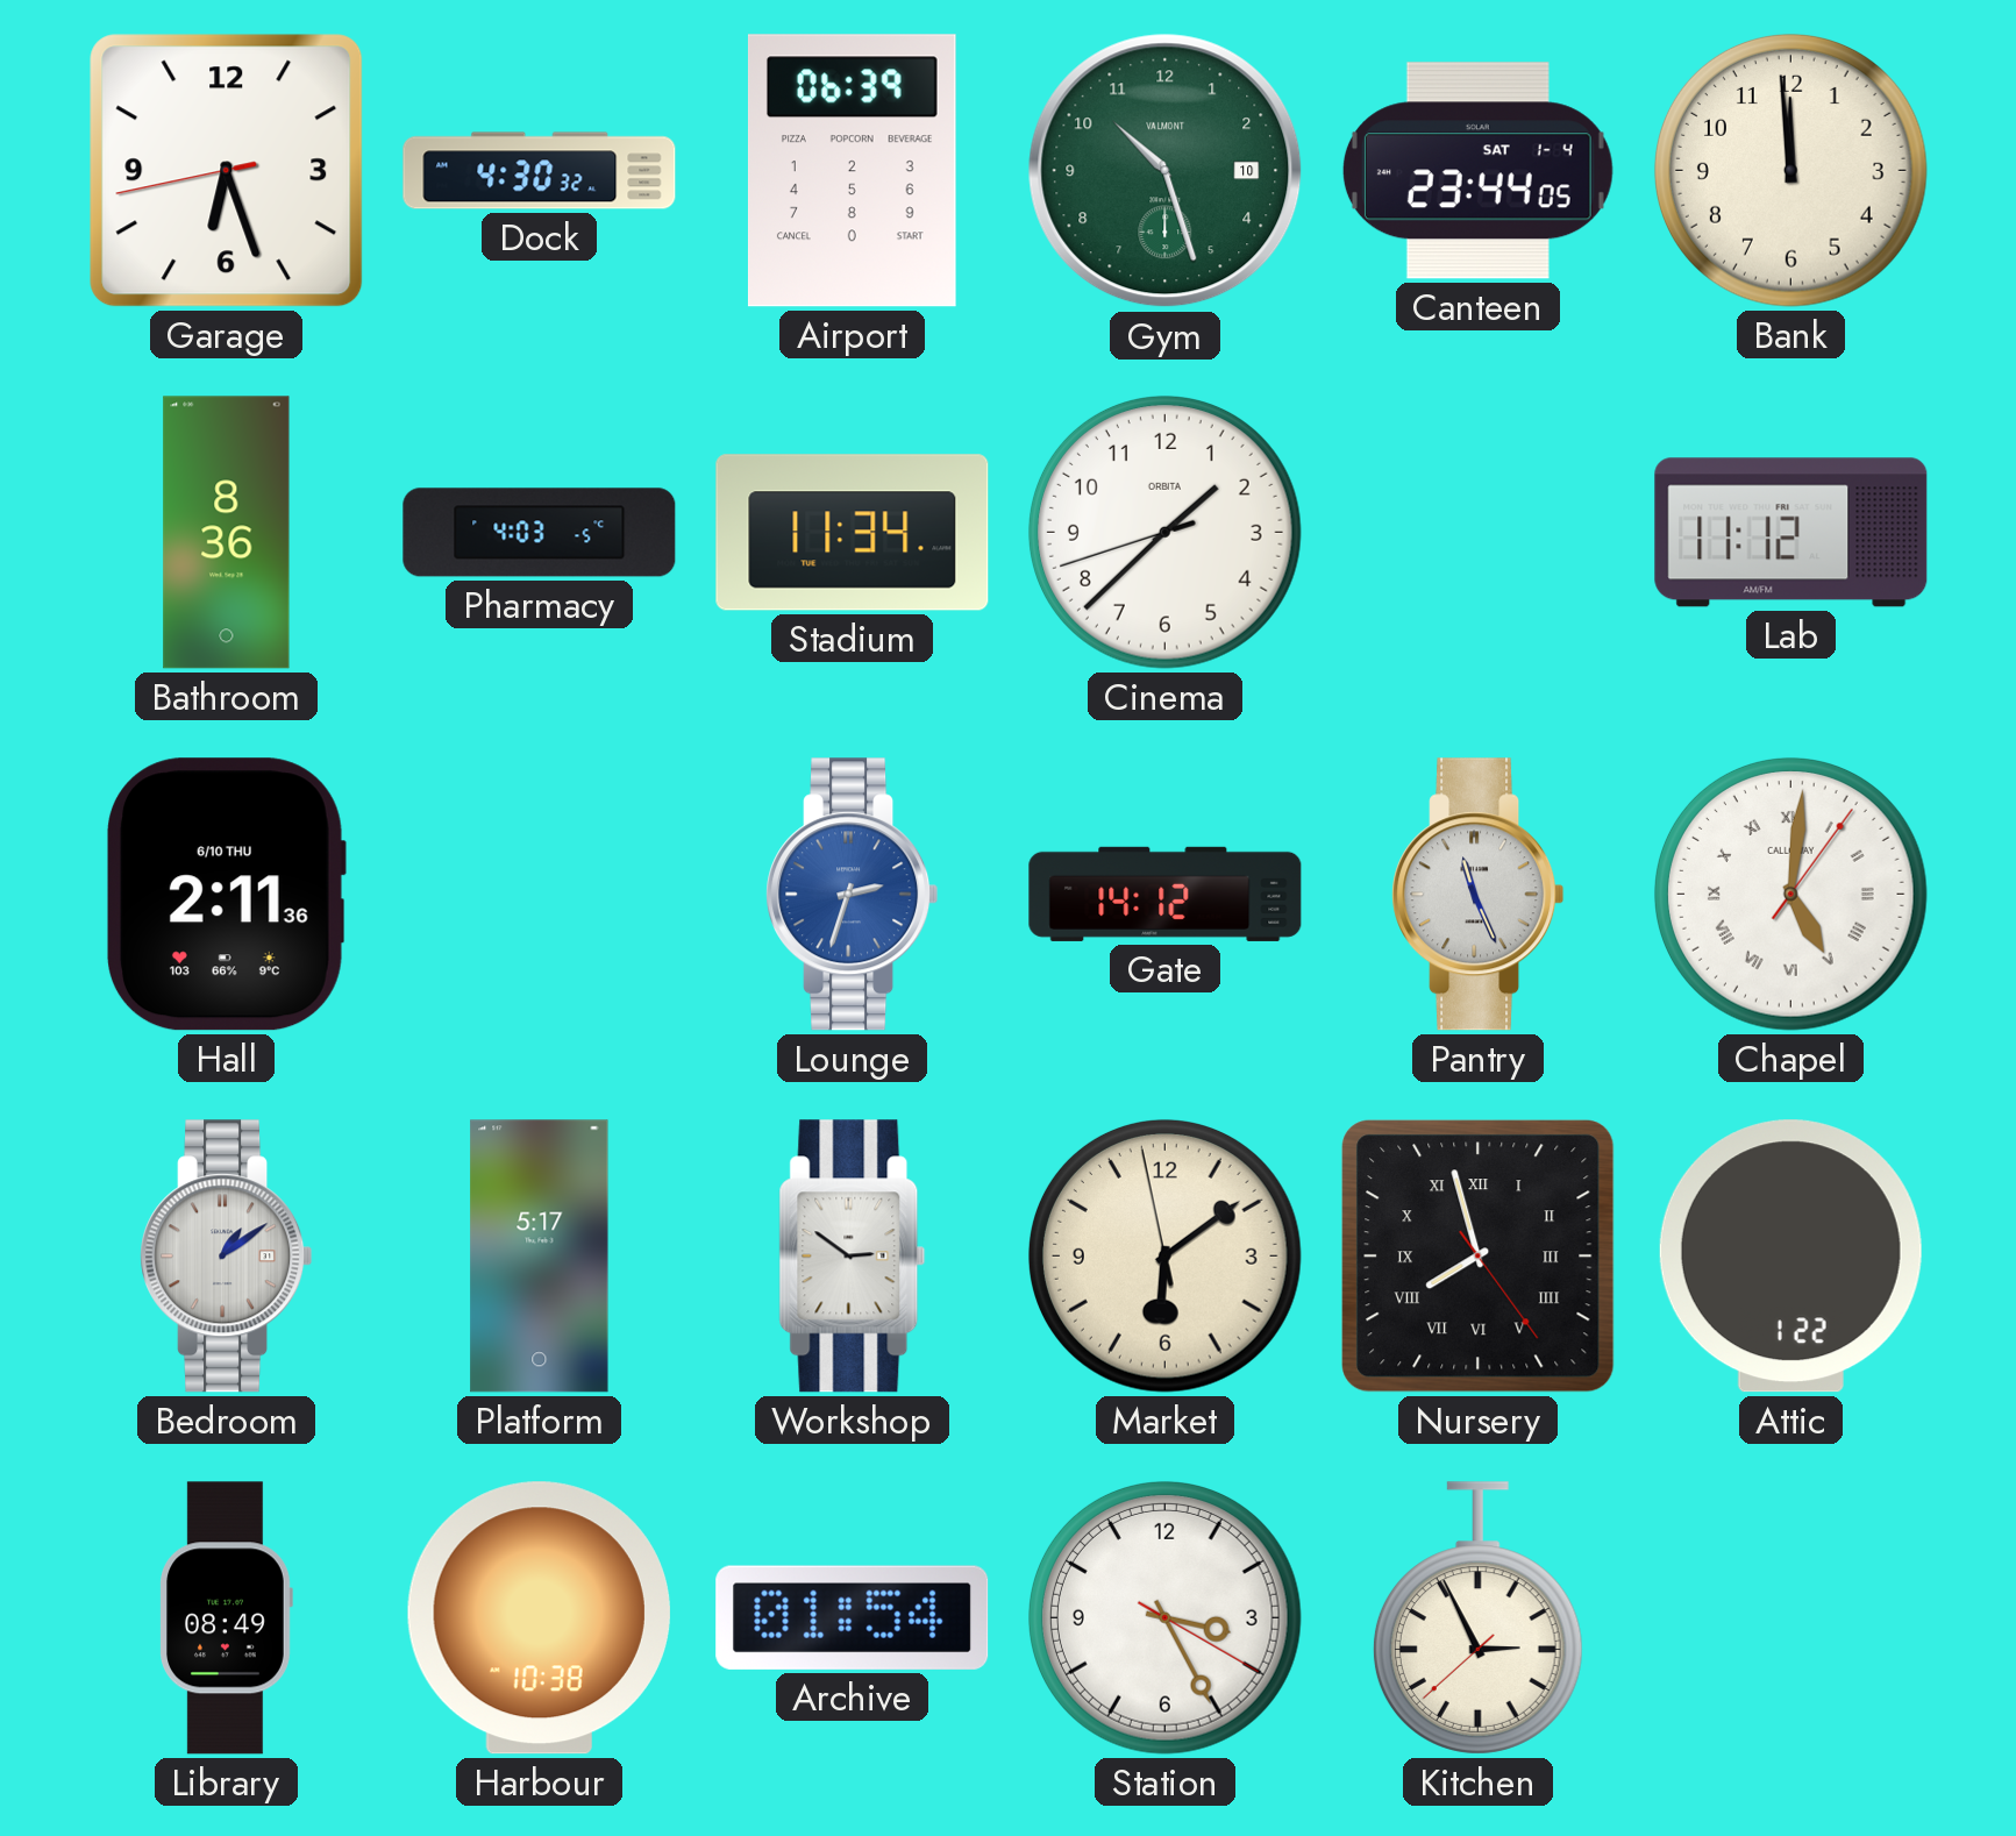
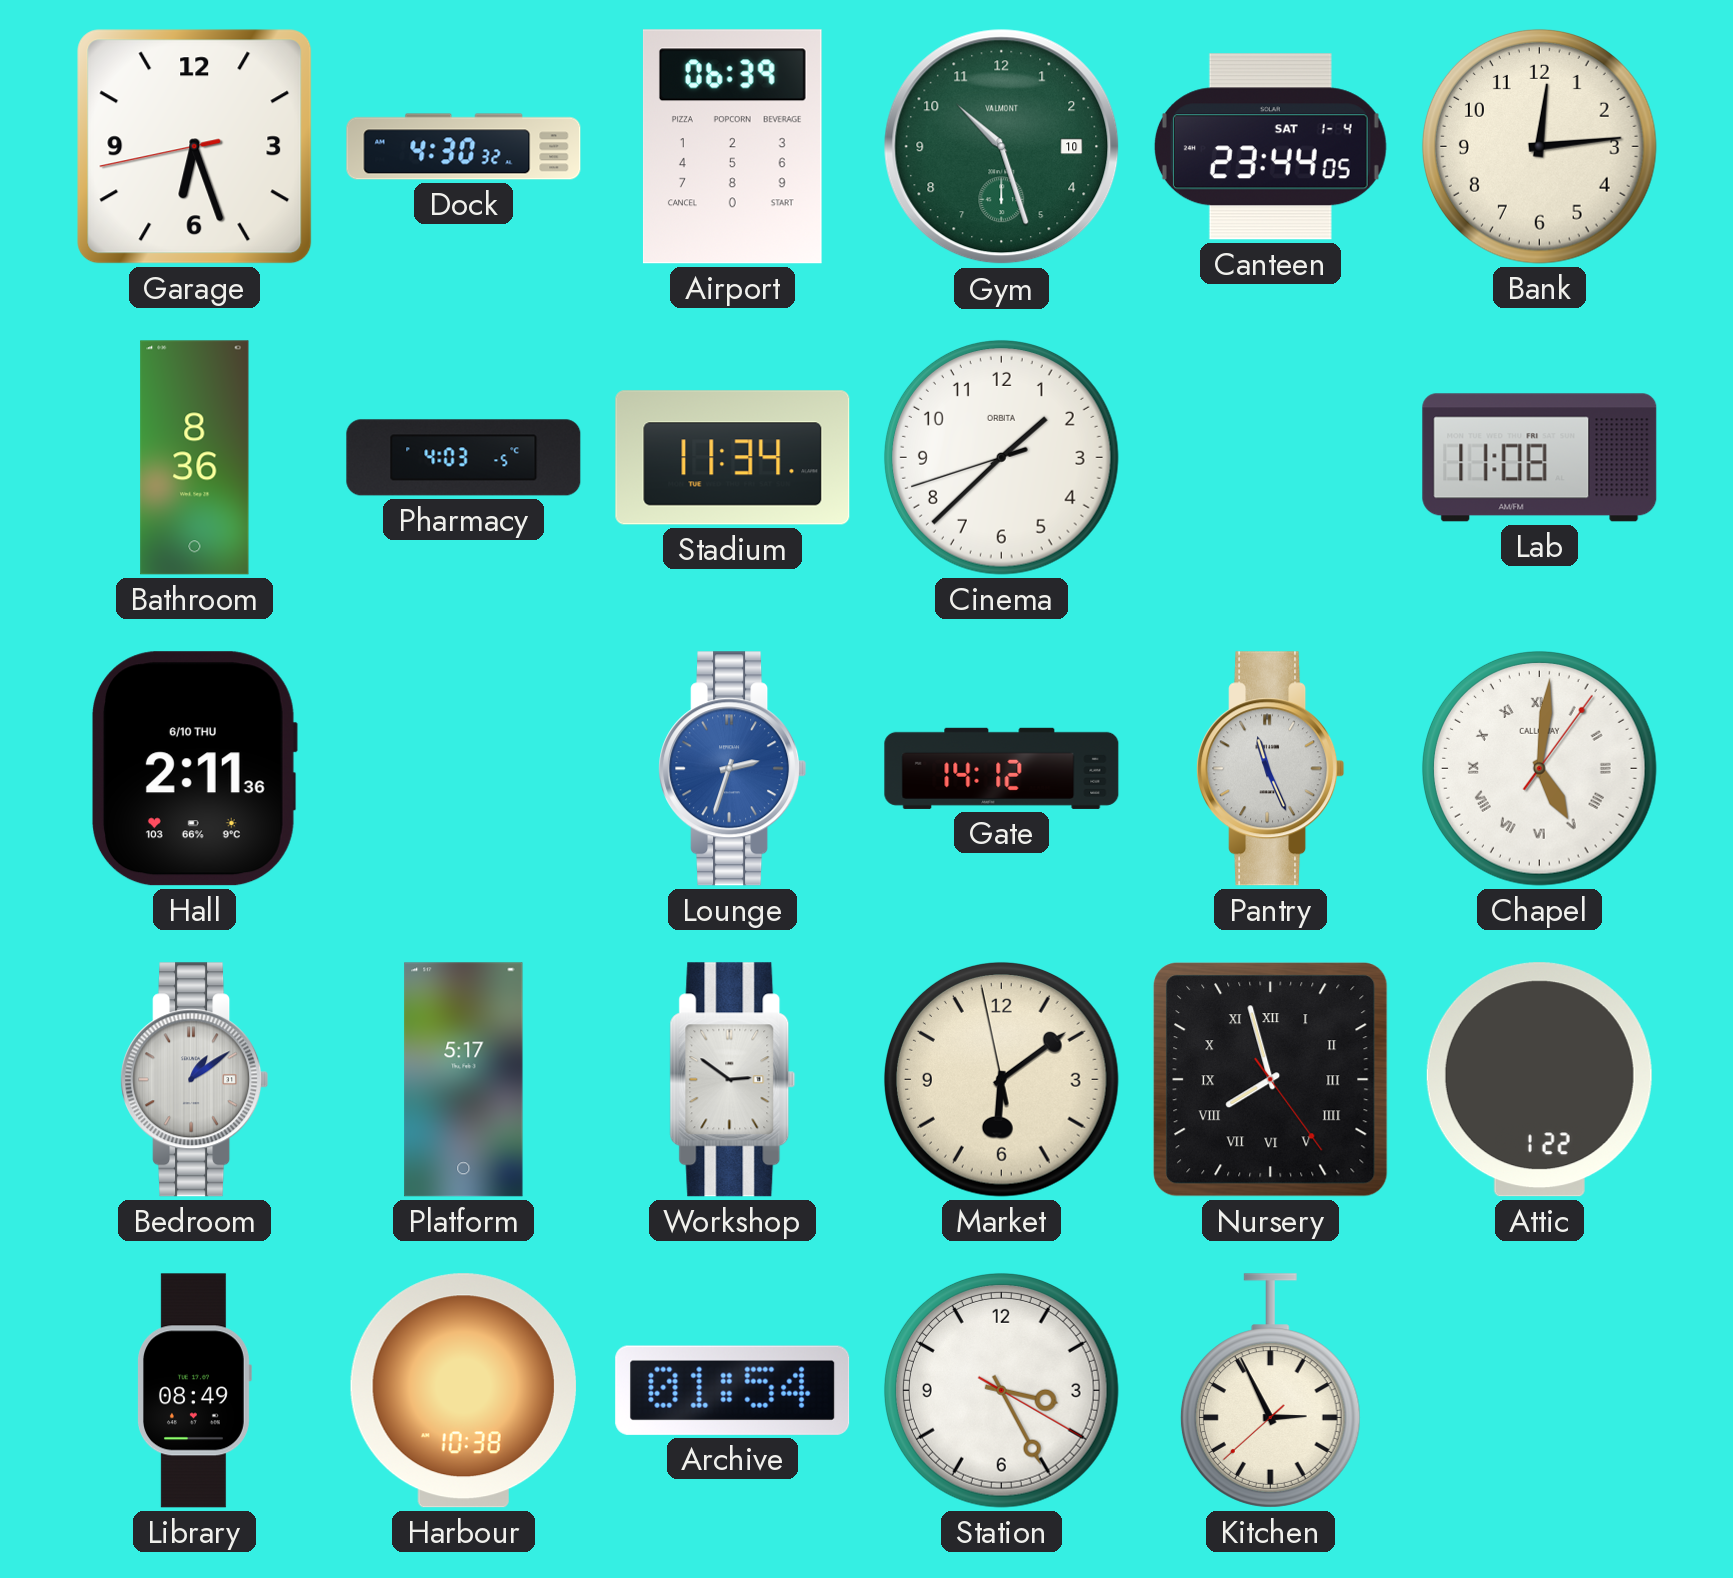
Bank: 11:59 -> 12:14 (1539, 146)
Lab: 11:12 -> 11:08 (1540, 458)
